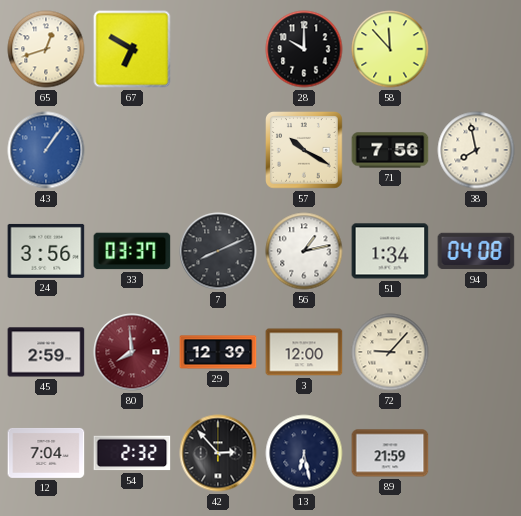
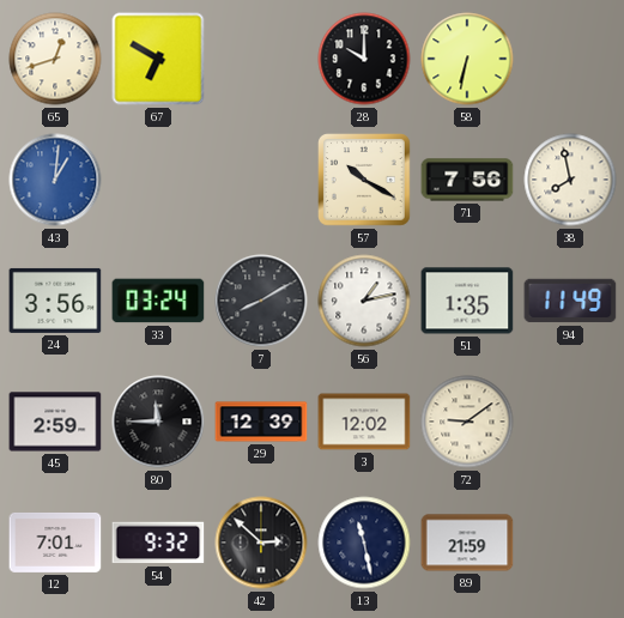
58: 11:53 -> 6:32 (467, 59)
43: 1:06 -> 1:01 (55, 180)
33: 03:37 -> 03:24 (158, 301)
7: 8:11 -> 8:10 (261, 301)
51: 1:34 -> 1:35 (467, 301)
94: 04:08 -> 11:49 (570, 301)
80: 7:59 -> 11:45 (158, 422)
80 dial: burgundy -> black (158, 422)
3: 12:00 -> 12:02 (364, 422)
72: 9:07 -> 9:09 (467, 422)
12: 7:04 -> 7:01 (55, 543)
54: 2:32 -> 9:32 (158, 543)
42: 2:53 -> 2:52 (261, 543)
13: 6:28 -> 11:28 (364, 543)
